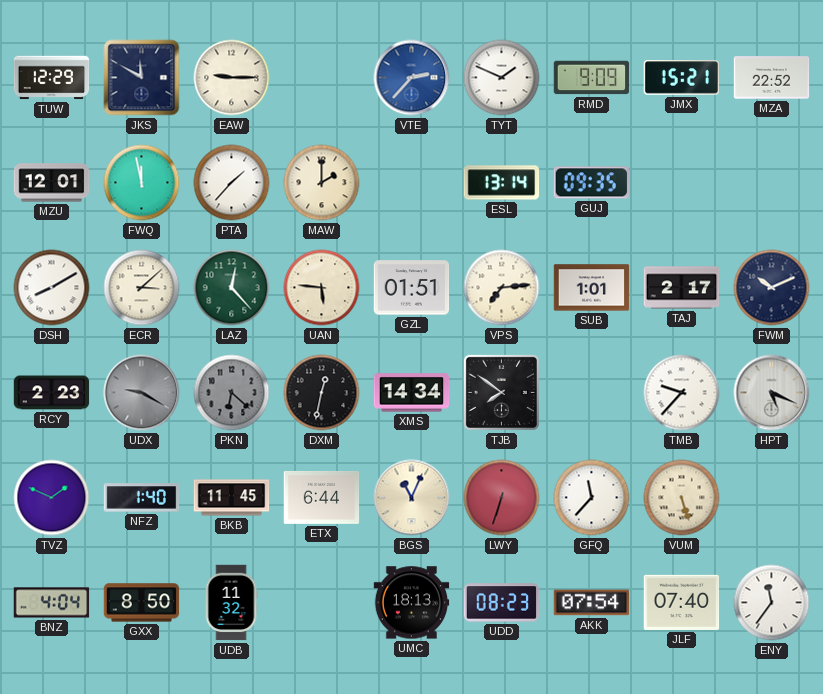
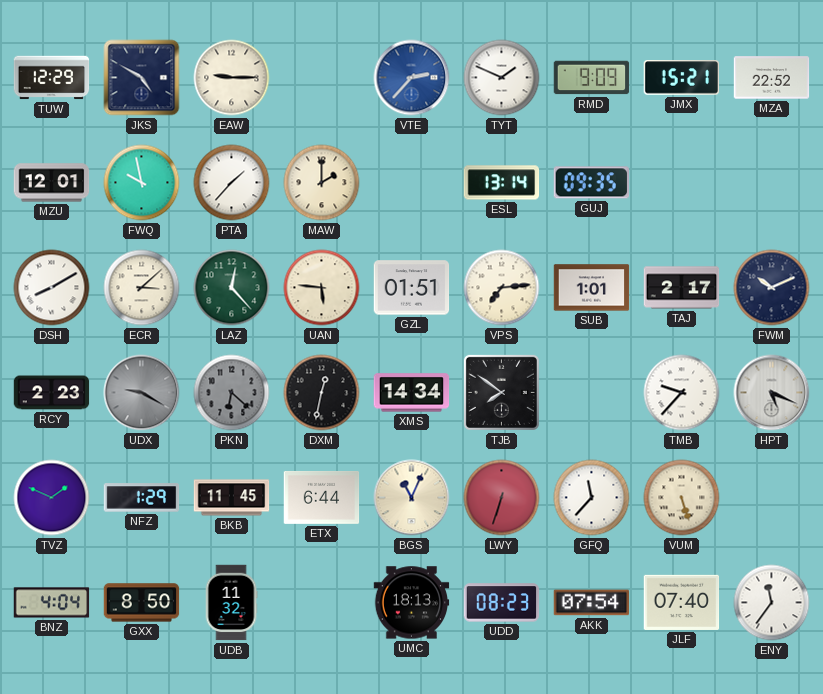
JKS: 11:50 -> 4:50 (142, 78)
FWQ: 11:58 -> 9:58 (142, 183)
NFZ: 1:40 -> 1:29 (142, 498)
